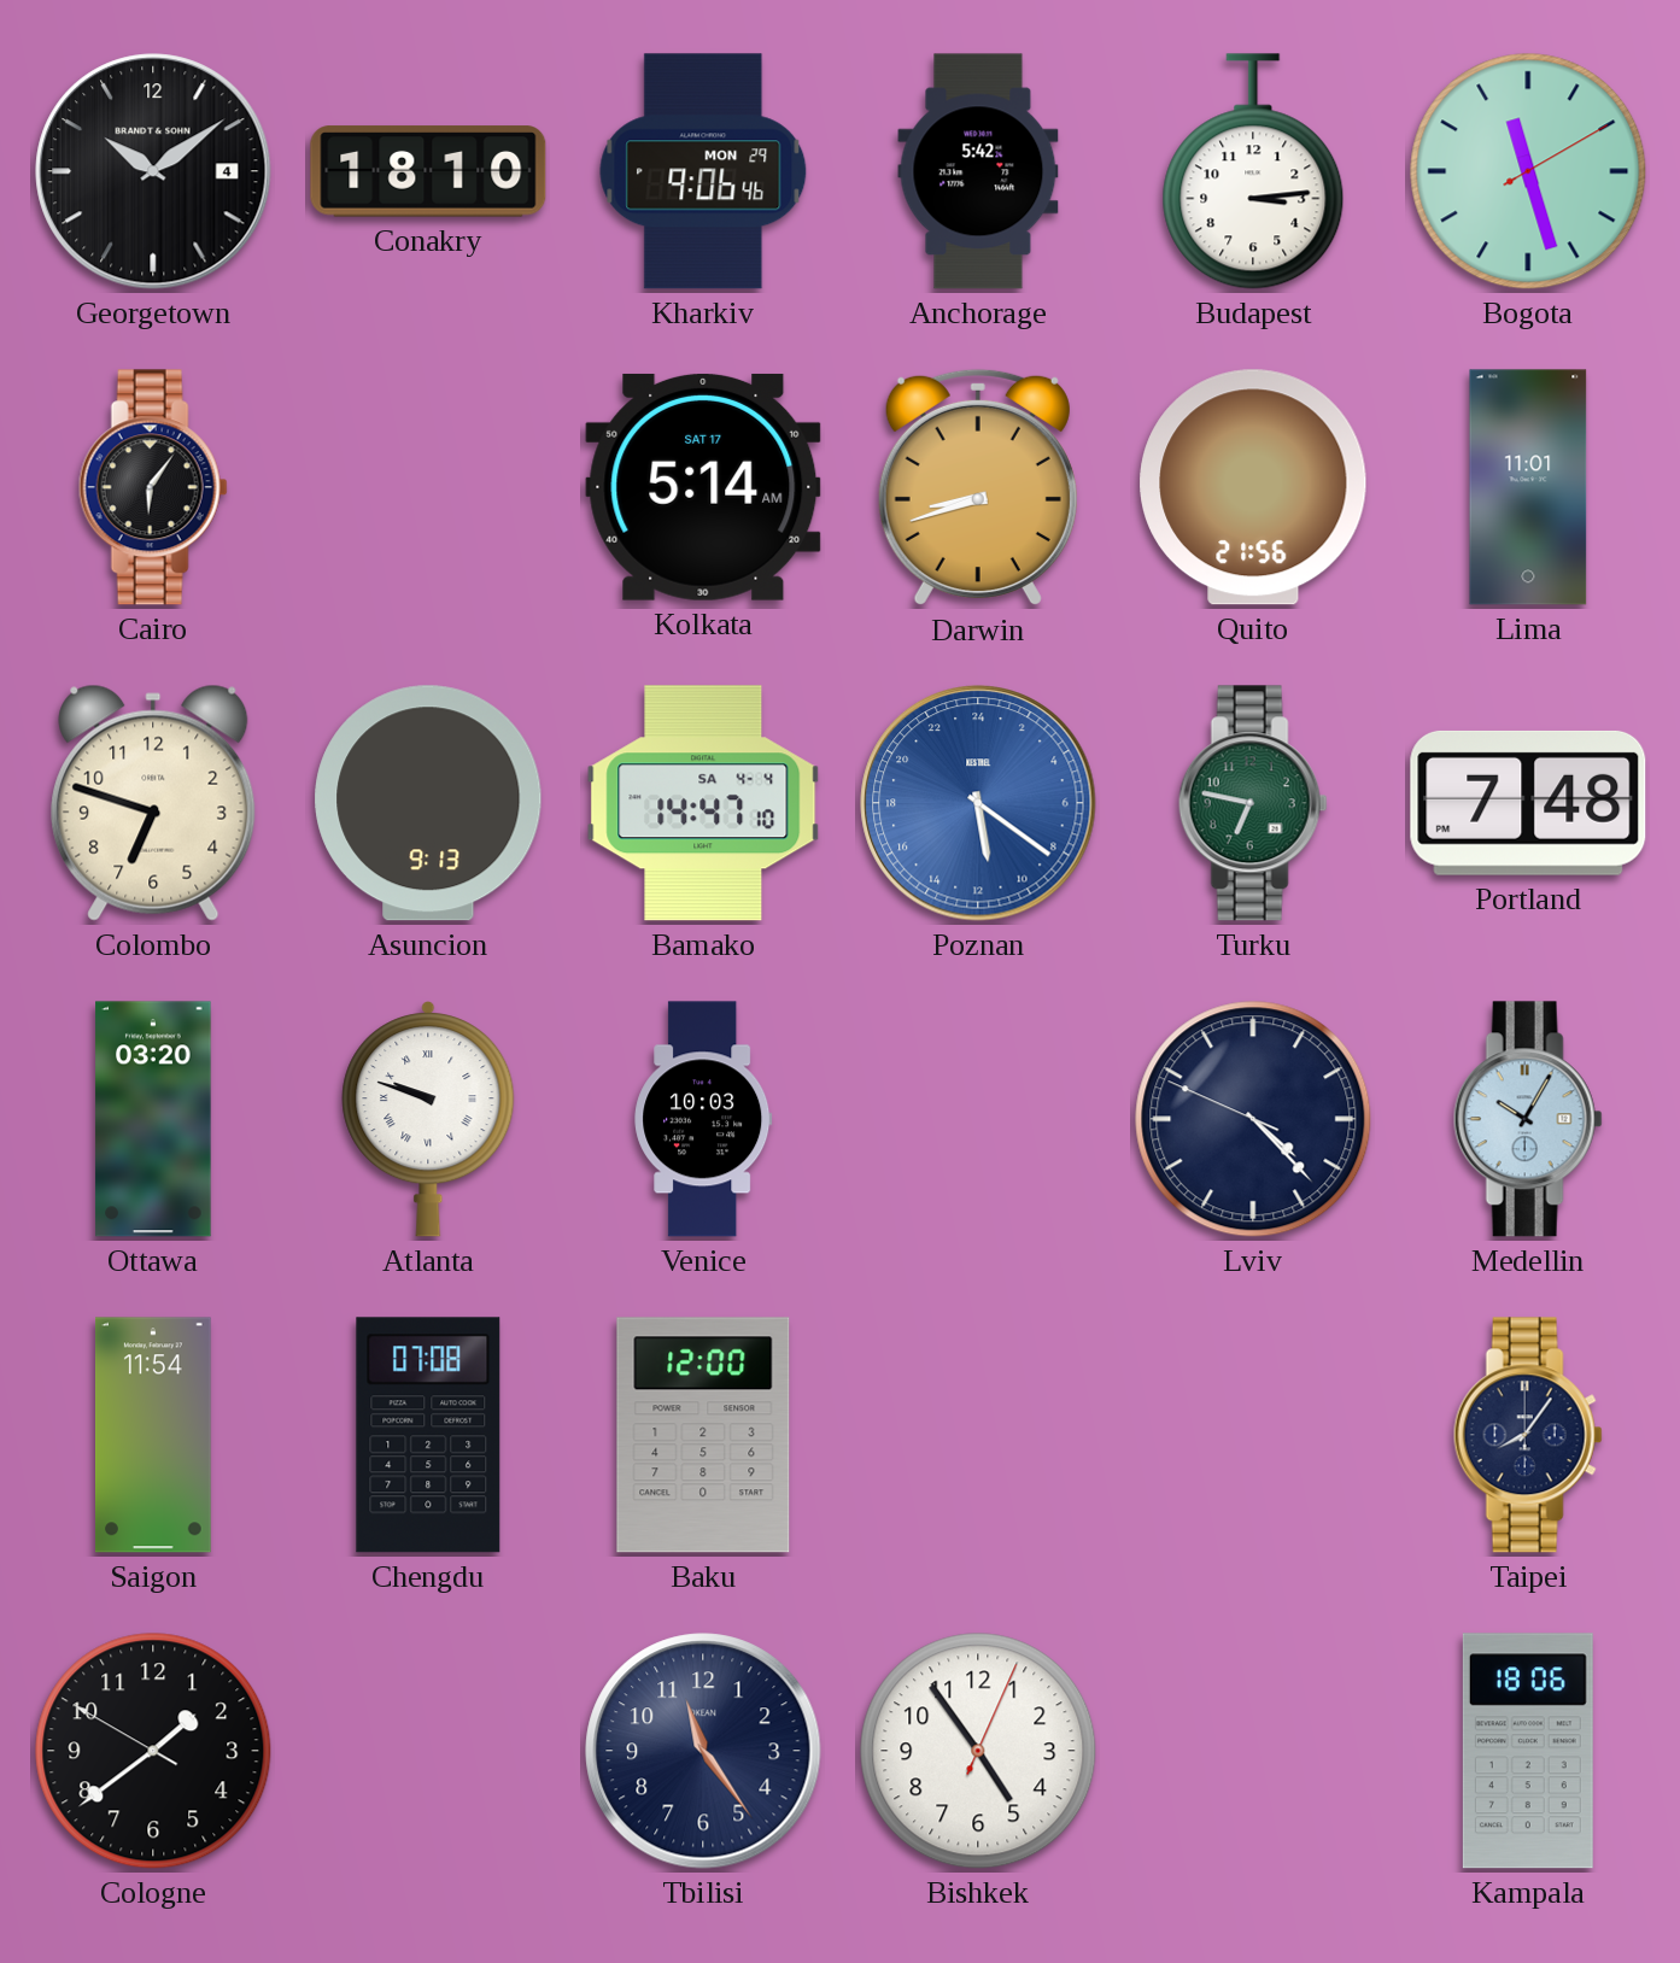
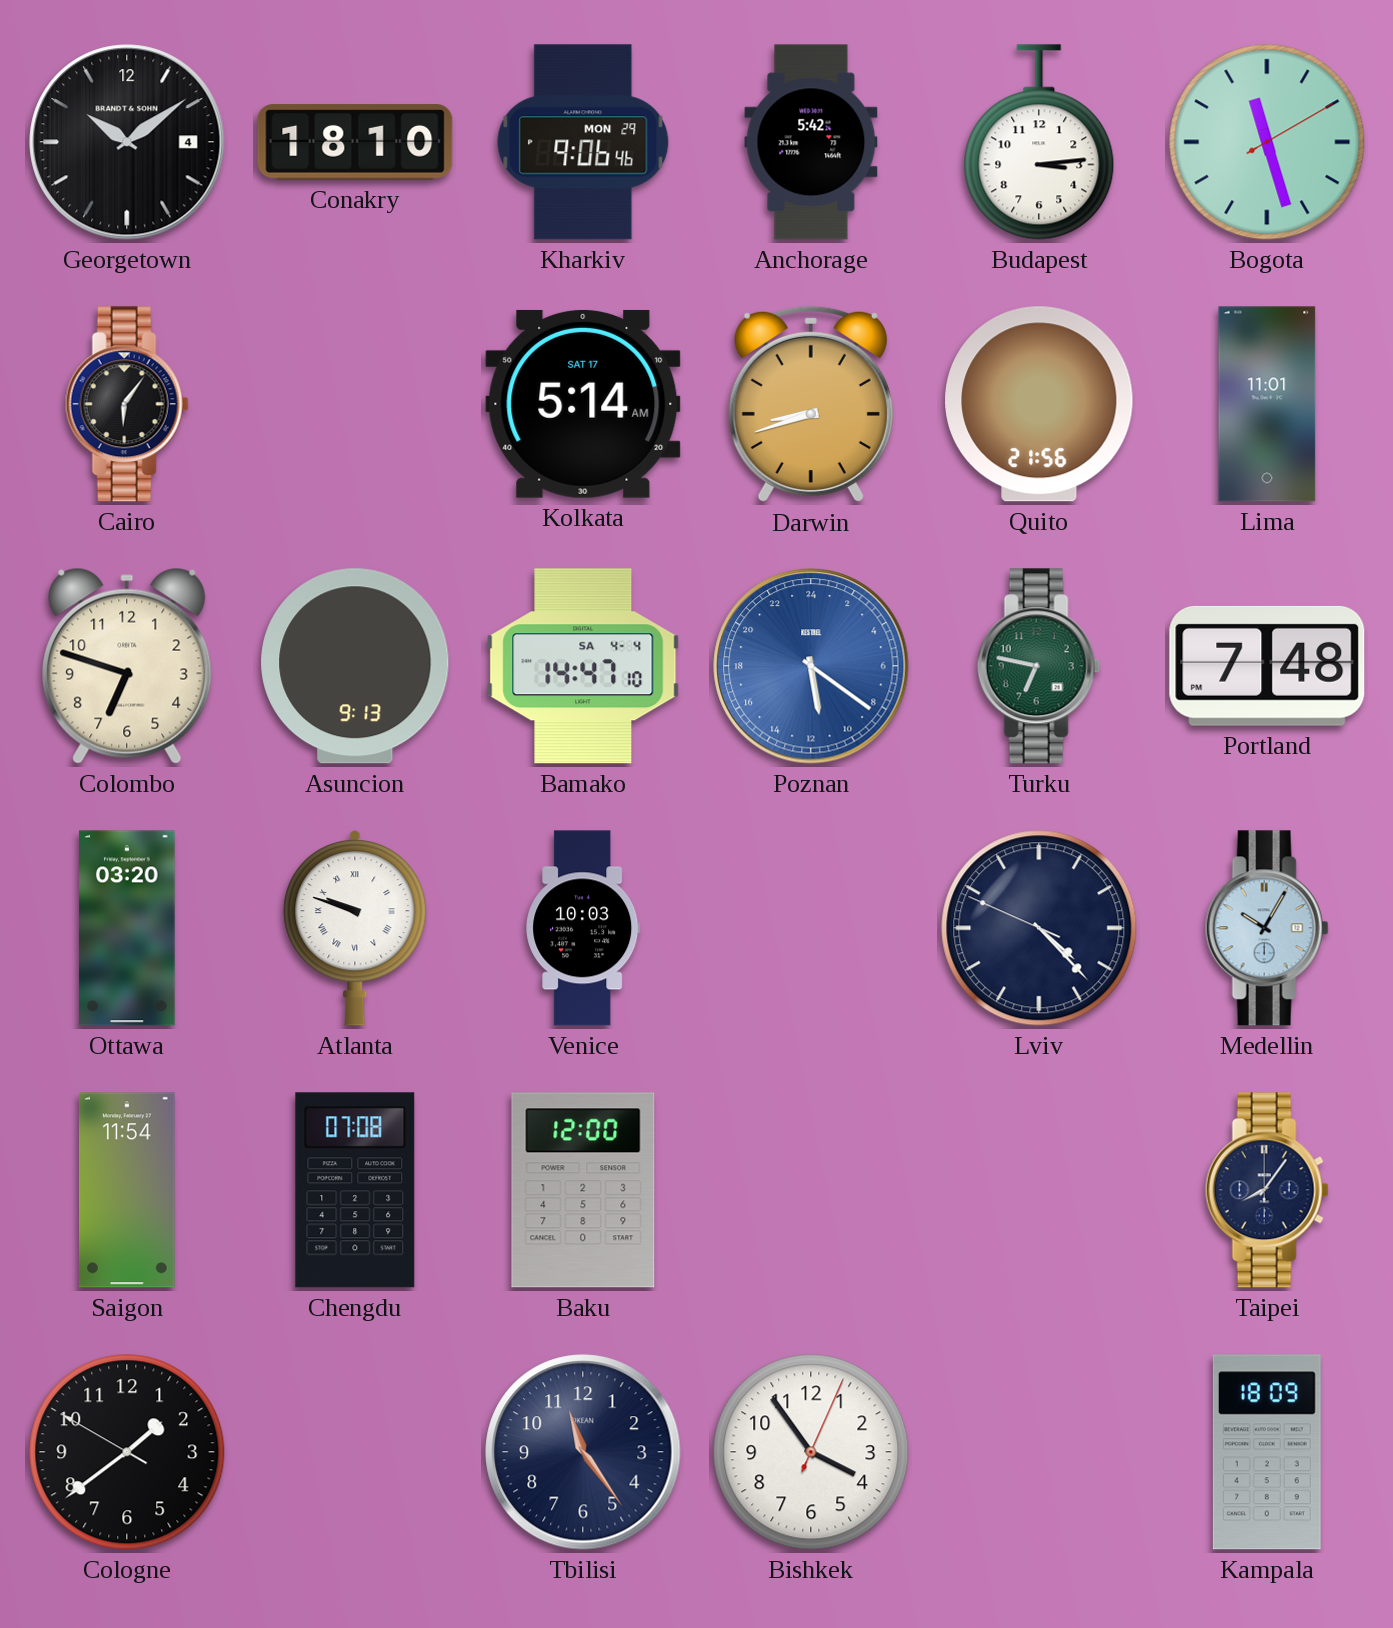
Bishkek: 4:54 -> 3:54 (811, 1452)
Kampala: 18:06 -> 18:09 (1267, 1452)
